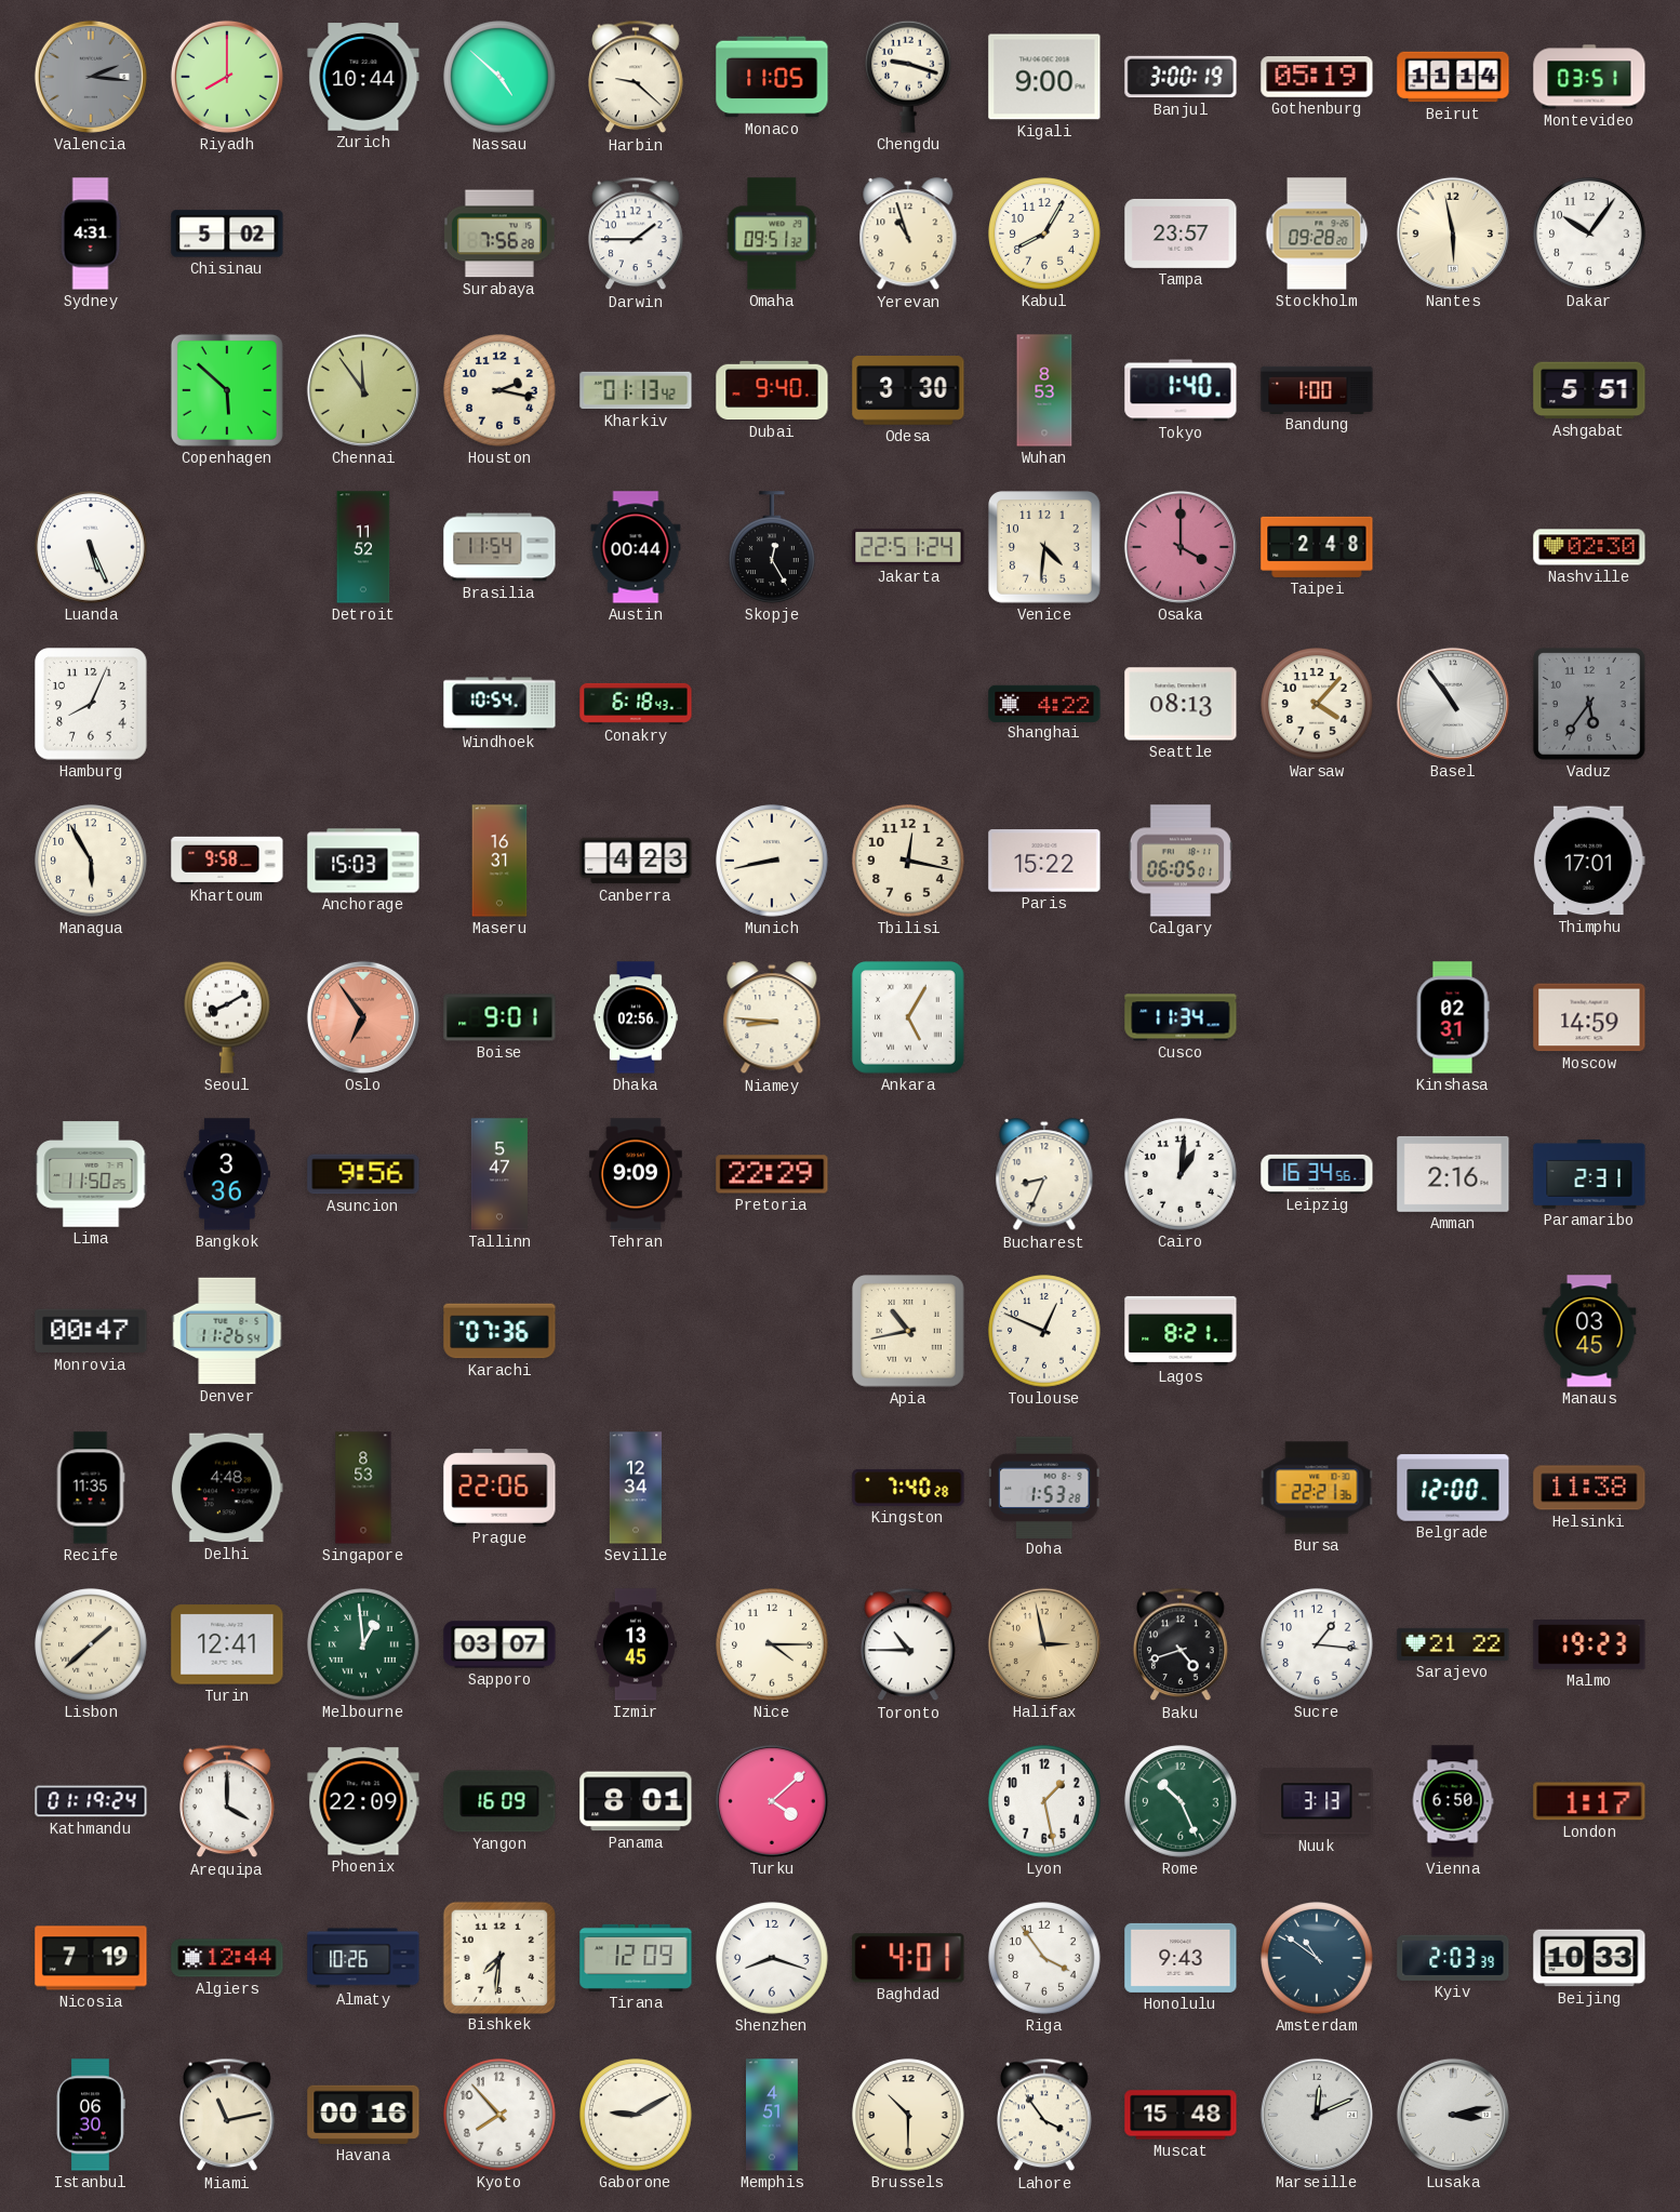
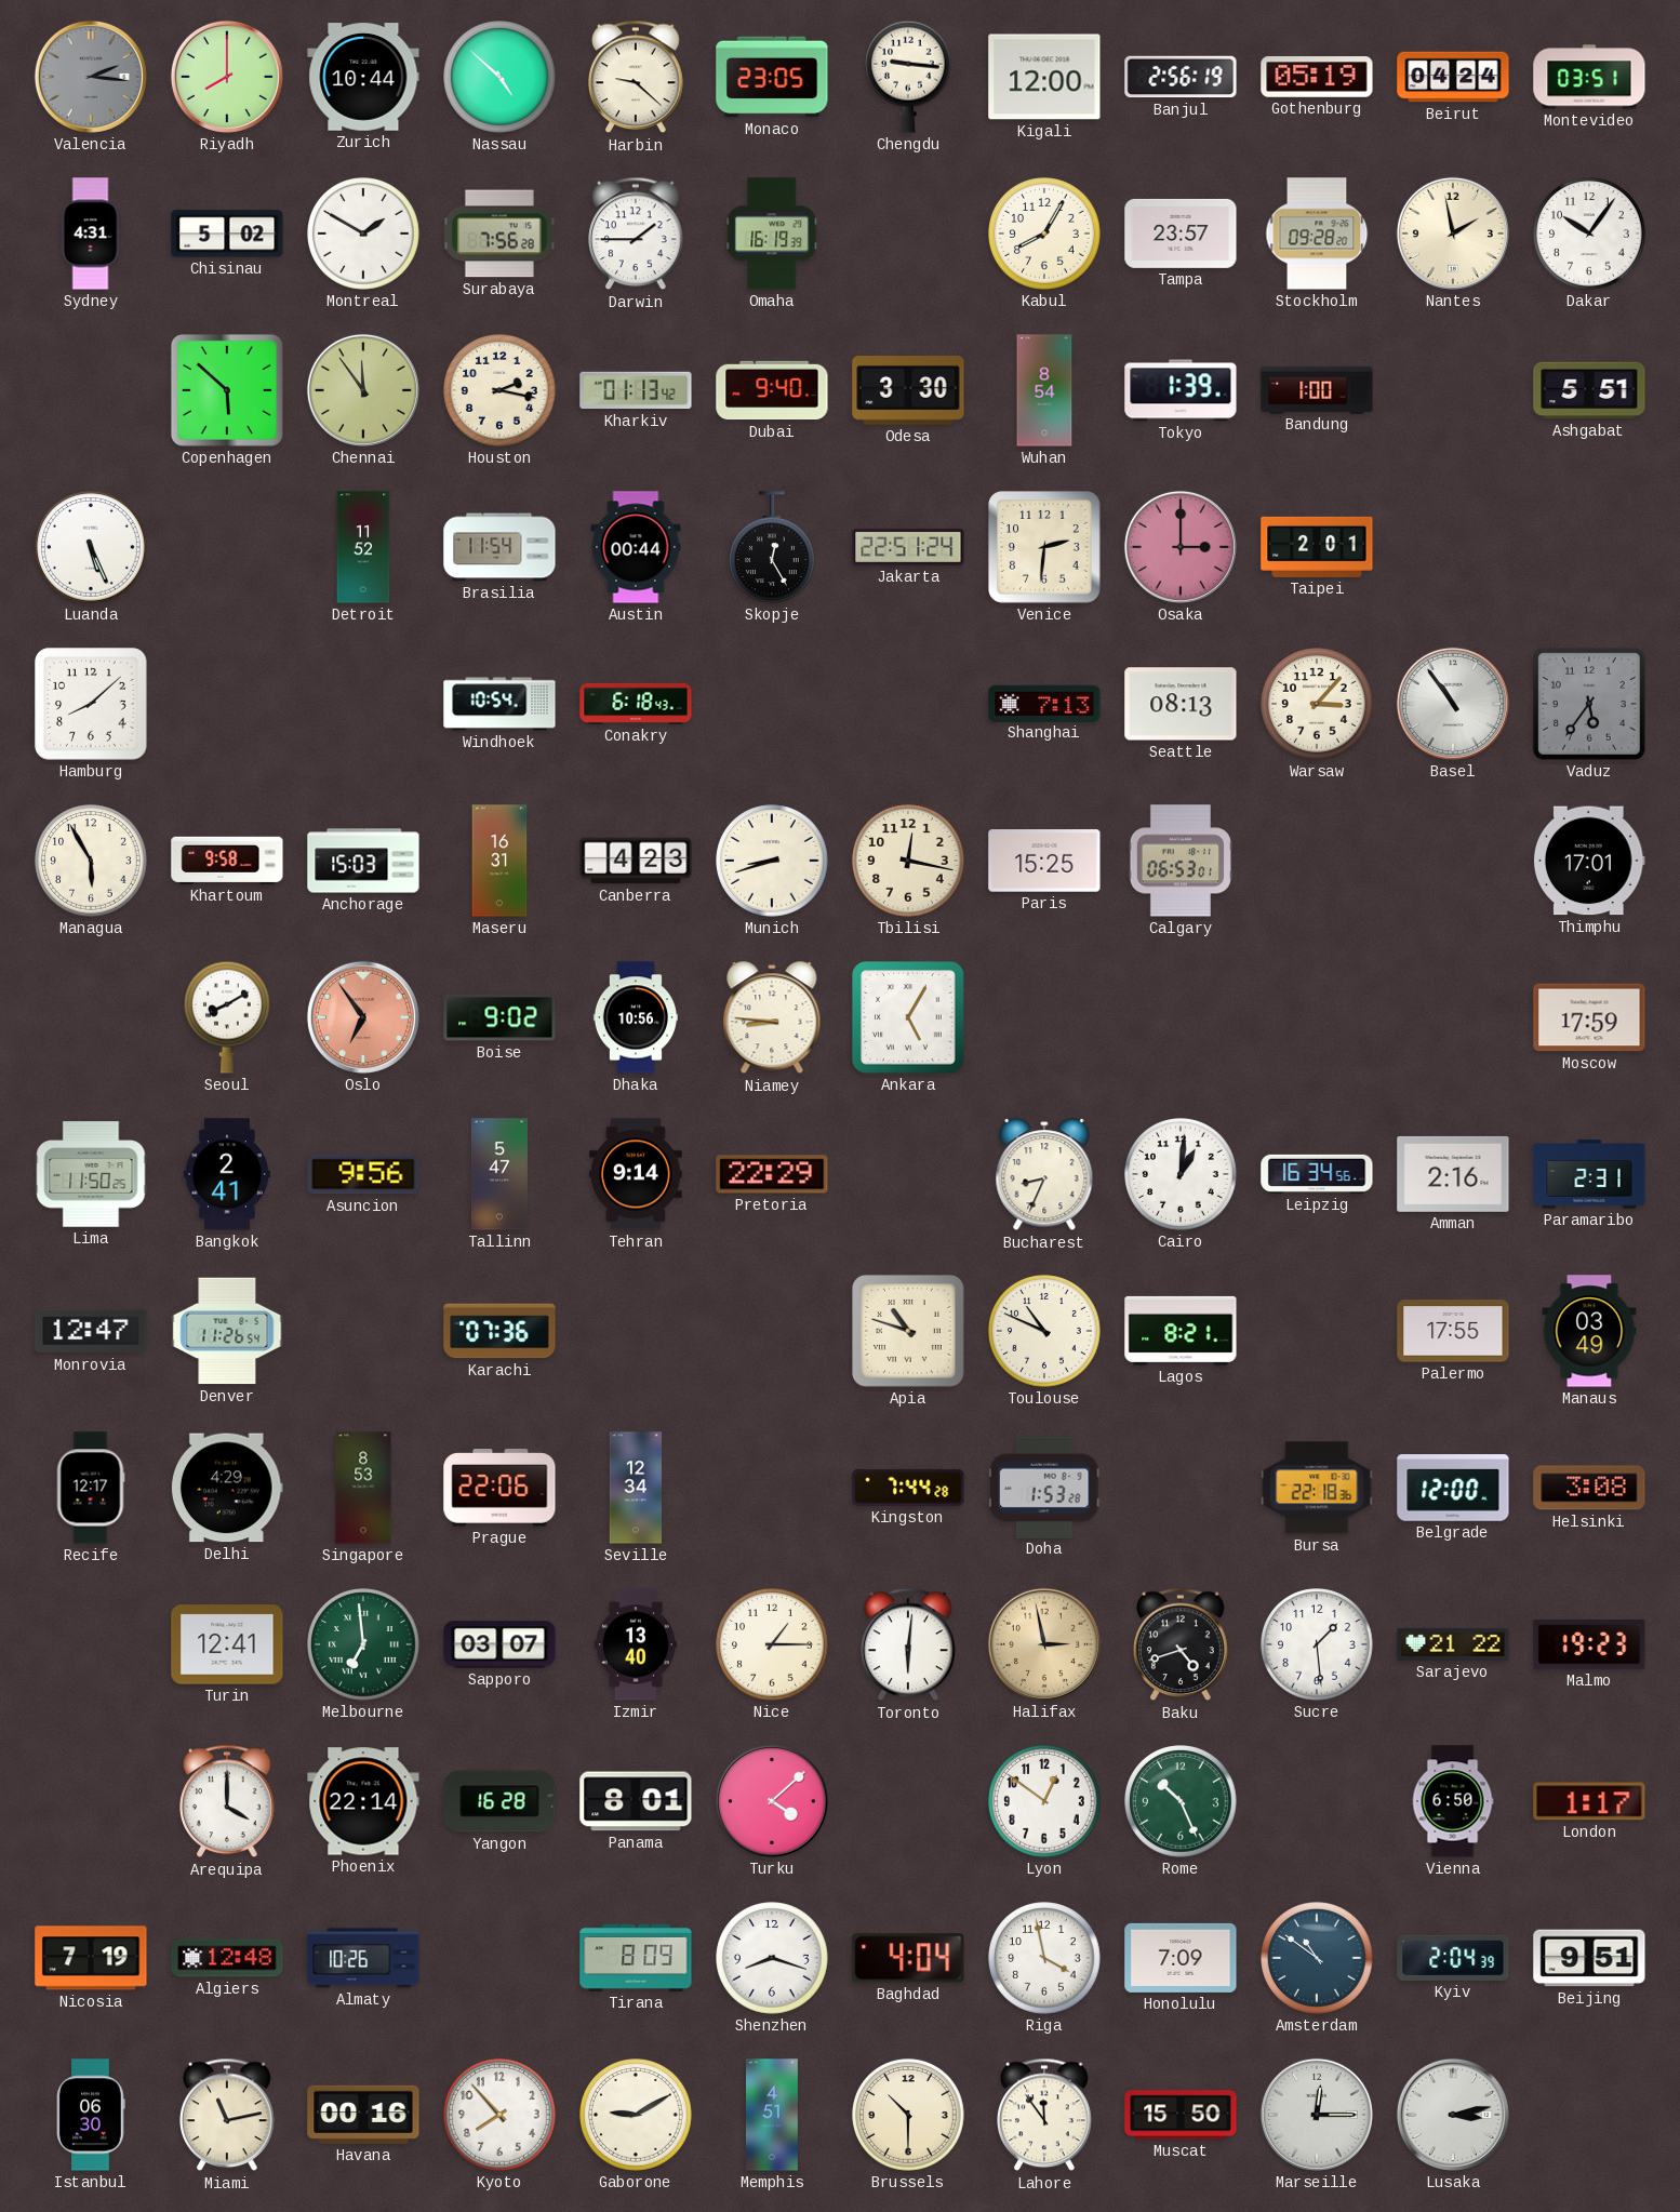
Monaco: 11:05 -> 23:05 (772, 77)
Chengdu: 9:18 -> 9:16 (909, 77)
Kigali: 9:00 -> 12:00 (1044, 77)
Banjul: 3:00 -> 2:56 (1181, 77)
Beirut: 11:14 -> 04:24 (1453, 77)
Montreal: none -> 1:50 (363, 234)
Omaha: 09:51 -> 16:19 (772, 234)
Yerevan: 10:57 -> none (908, 235)
Nantes: 5:58 -> 1:58 (1453, 234)
Wuhan: 8:53 -> 8:54 (1044, 390)
Tokyo: 1:40 -> 1:39 (1181, 390)
Venice: 4:31 -> 2:31 (1044, 547)
Osaka: 4:00 -> 3:00 (1181, 547)
Taipei: 2:48 -> 2:01 (1317, 547)
Nashville: 02:30 -> none (1589, 547)
Hamburg: 8:04 -> 8:08 (91, 704)
Shanghai: 4:22 -> 7:13 (1044, 703)
Warsaw: 4:07 -> 3:07 (1317, 704)
Munich: 8:43 -> 8:42 (772, 861)
Paris: 15:22 -> 15:25 (1044, 861)
Calgary: 06:05 -> 06:53 (1181, 861)
Boise: 9:01 -> 9:02 (499, 1017)
Dhaka: 02:56 -> 10:56 (636, 1017)
Cusco: 11:34 -> none (1181, 1017)
Kinshasa: 02:31 -> none (1453, 1017)
Moscow: 14:59 -> 17:59 (1589, 1017)
Bangkok: 3:36 -> 2:41 (227, 1174)
Tehran: 9:09 -> 9:14 (636, 1174)
Monrovia: 00:47 -> 12:47 (91, 1331)
Apia: 10:43 -> 10:48 (908, 1331)
Toulouse: 12:49 -> 10:49 (1044, 1331)
Palermo: none -> 17:55 (1453, 1331)
Manaus: 03:45 -> 03:49 (1589, 1331)
Recife: 11:35 -> 12:17 (91, 1488)
Delhi: 4:48 -> 4:29 (227, 1488)
Kingston: 7:40 -> 7:44 (908, 1488)
Bursa: 22:21 -> 22:18 (1317, 1488)
Helsinki: 11:38 -> 3:08 (1589, 1488)
Lisbon: 1:38 -> none (91, 1644)
Melbourne: 12:59 -> 6:59 (363, 1644)
Izmir: 13:45 -> 13:40 (636, 1644)
Nice: 4:15 -> 1:15 (772, 1644)
Toronto: 10:45 -> 6:01 (908, 1644)
Sucre: 1:16 -> 1:29 (1317, 1644)
Kathmandu: 01:19 -> none (91, 1801)
Phoenix: 22:09 -> 22:14 (363, 1801)
Yangon: 16:09 -> 16:28 (499, 1801)
Lyon: 1:28 -> 12:51 (1044, 1801)
Nuuk: 3:13 -> none (1317, 1801)
Algiers: 12:44 -> 12:48 (227, 1958)
Bishkek: 7:31 -> none (498, 1957)
Tirana: 12:09 -> 8:09 (636, 1958)
Baghdad: 4:01 -> 4:04 (908, 1958)
Riga: 3:54 -> 3:58 (1044, 1958)
Honolulu: 9:43 -> 7:09 (1181, 1958)
Kyiv: 2:03 -> 2:04 (1453, 1958)
Beijing: 10:33 -> 9:51 (1589, 1958)
Lahore: 3:54 -> 11:54 (1044, 2115)
Muscat: 15:48 -> 15:50 (1181, 2115)
Marseille: 12:11 -> 12:15 (1317, 2115)
